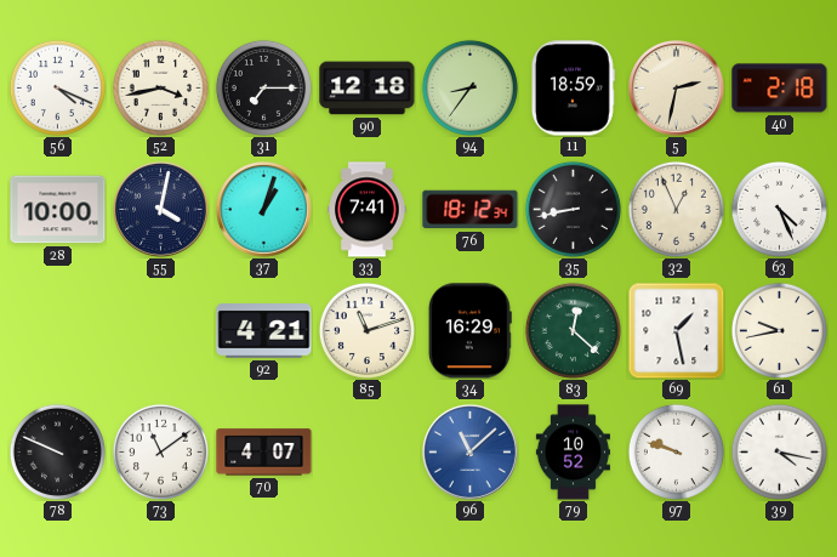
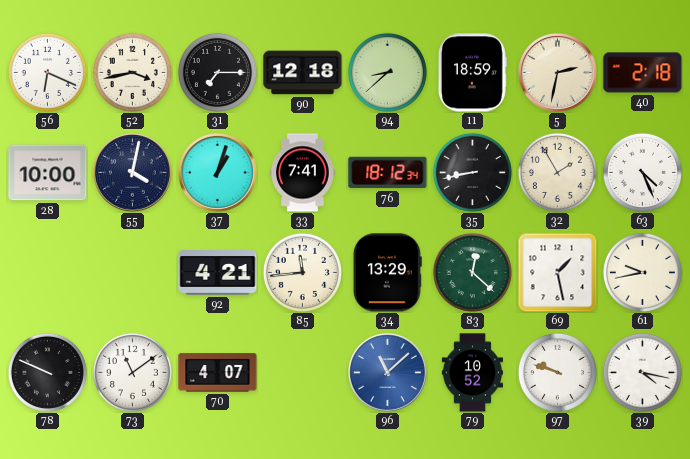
56: 4:19 -> 6:19 (47, 72)
94: 8:36 -> 8:38 (387, 72)
32: 12:56 -> 1:55 (557, 172)
85: 11:12 -> 11:44 (302, 272)
34: 16:29 -> 13:29 (387, 273)
